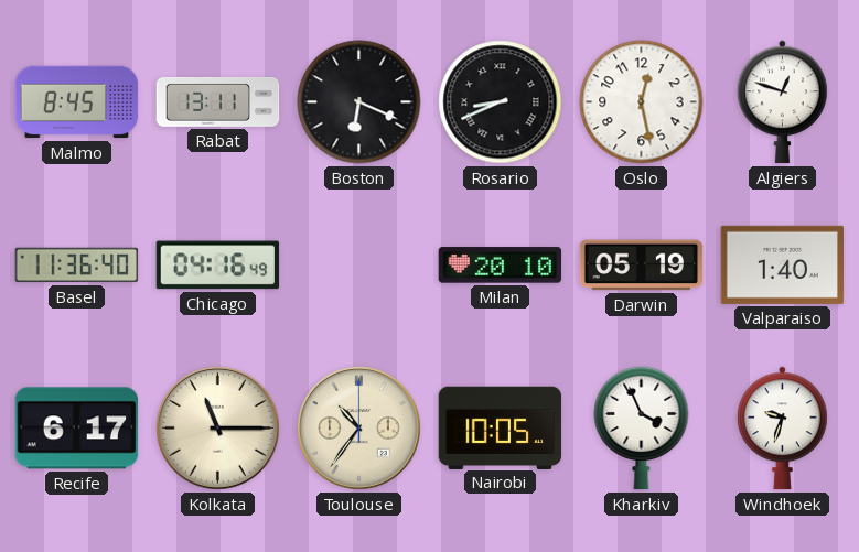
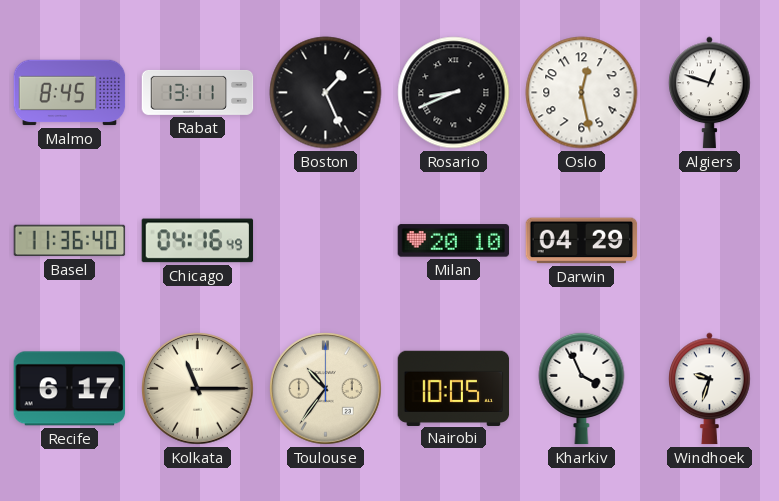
Boston: 6:19 -> 1:26 (326, 93)
Darwin: 05:19 -> 04:29 (582, 241)
Valparaiso: 1:40 -> none (783, 264)
